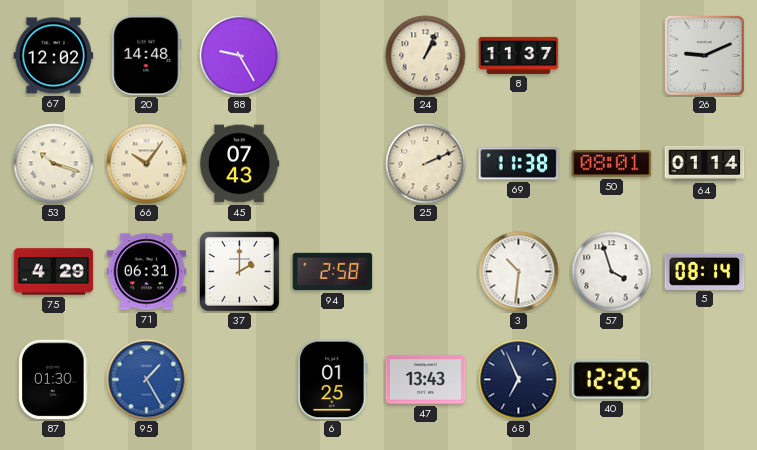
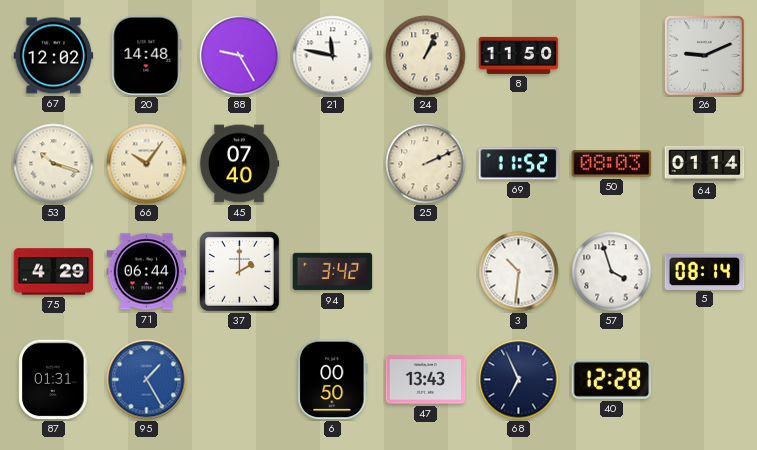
21: none -> 11:47 (333, 56)
8: 11:37 -> 11:50 (519, 55)
45: 07:43 -> 07:40 (239, 164)
69: 11:38 -> 11:52 (519, 164)
50: 08:01 -> 08:03 (612, 164)
71: 06:31 -> 06:44 (147, 272)
94: 2:58 -> 3:42 (333, 272)
87: 01:30 -> 01:31 (54, 380)
6: 01:25 -> 00:50 (333, 380)
40: 12:25 -> 12:28 (612, 379)
